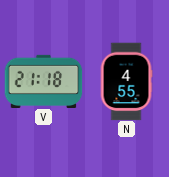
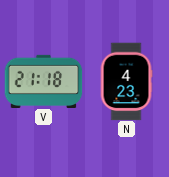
N: 4:55 -> 4:23 (126, 81)
